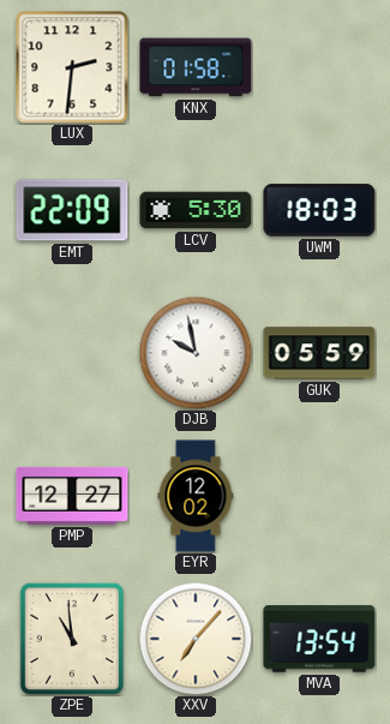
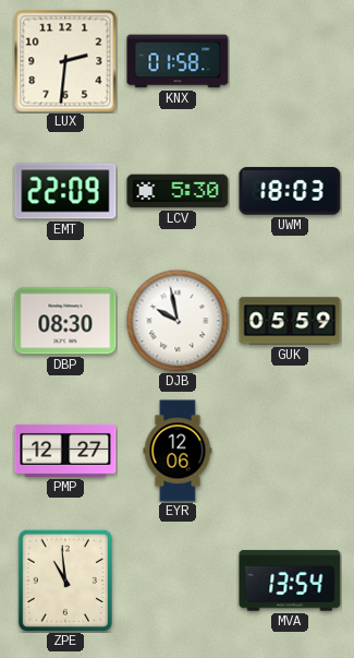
DBP: none -> 08:30 (65, 321)
EYR: 12:02 -> 12:06 (178, 451)
XXV: 7:07 -> none (196, 639)
